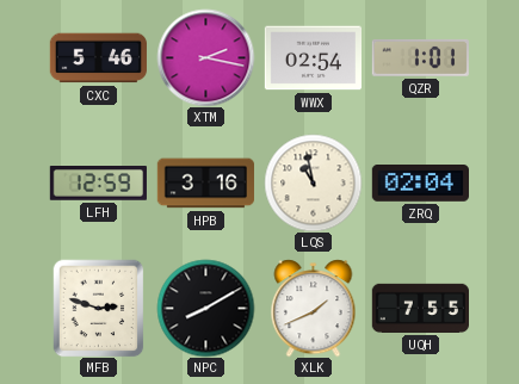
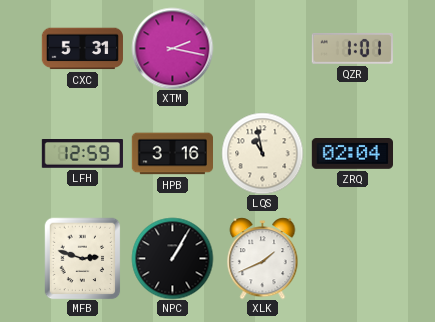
CXC: 5:46 -> 5:31 (82, 49)
WWX: 02:54 -> none (313, 58)
NPC: 8:10 -> 1:05 (172, 258)
UQH: 7:55 -> none (420, 308)
